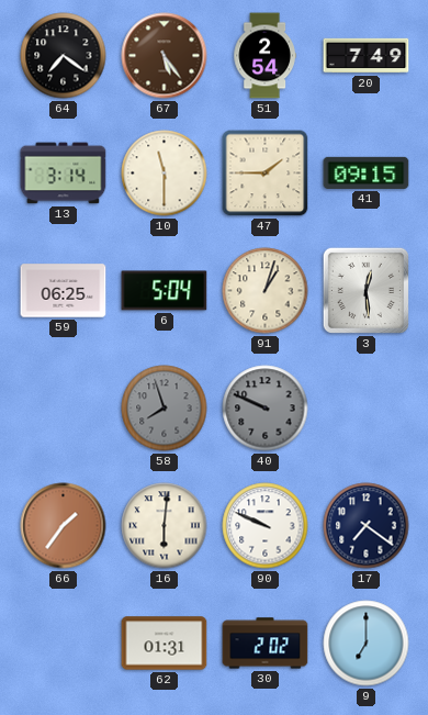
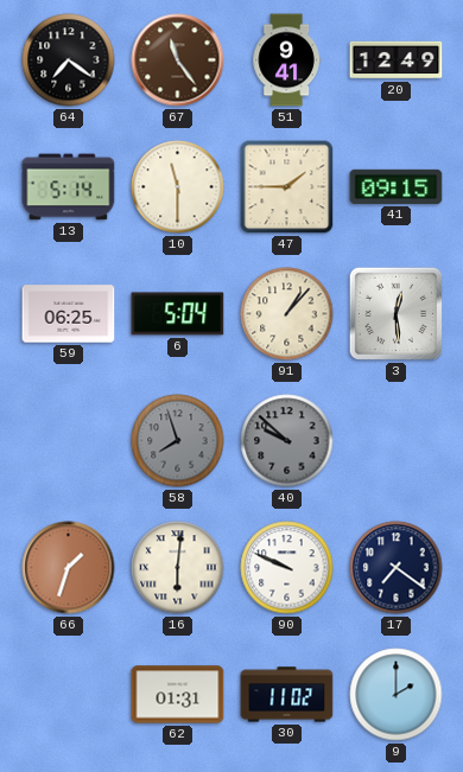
67: 5:24 -> 11:24 (178, 60)
51: 2:54 -> 9:41 (286, 60)
20: 7:49 -> 12:49 (397, 60)
13: 3:14 -> 5:14 (69, 187)
91: 1:03 -> 1:07 (287, 314)
40: 9:49 -> 9:52 (287, 441)
66: 1:36 -> 1:33 (69, 568)
30: 2:02 -> 11:02 (287, 695)
9: 7:00 -> 2:00 (397, 695)
